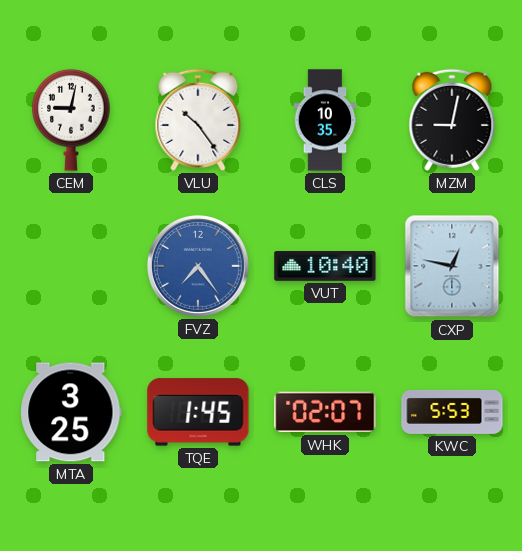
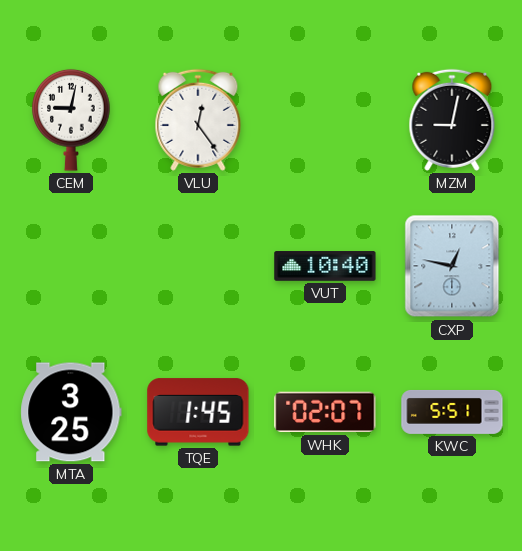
VLU: 10:24 -> 12:24 (198, 120)
CLS: 10:35 -> none (325, 120)
FVZ: 7:24 -> none (198, 266)
KWC: 5:53 -> 5:51 (452, 412)
